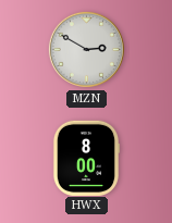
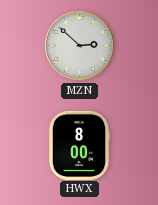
MZN: 2:50 -> 2:52 (79, 45)
